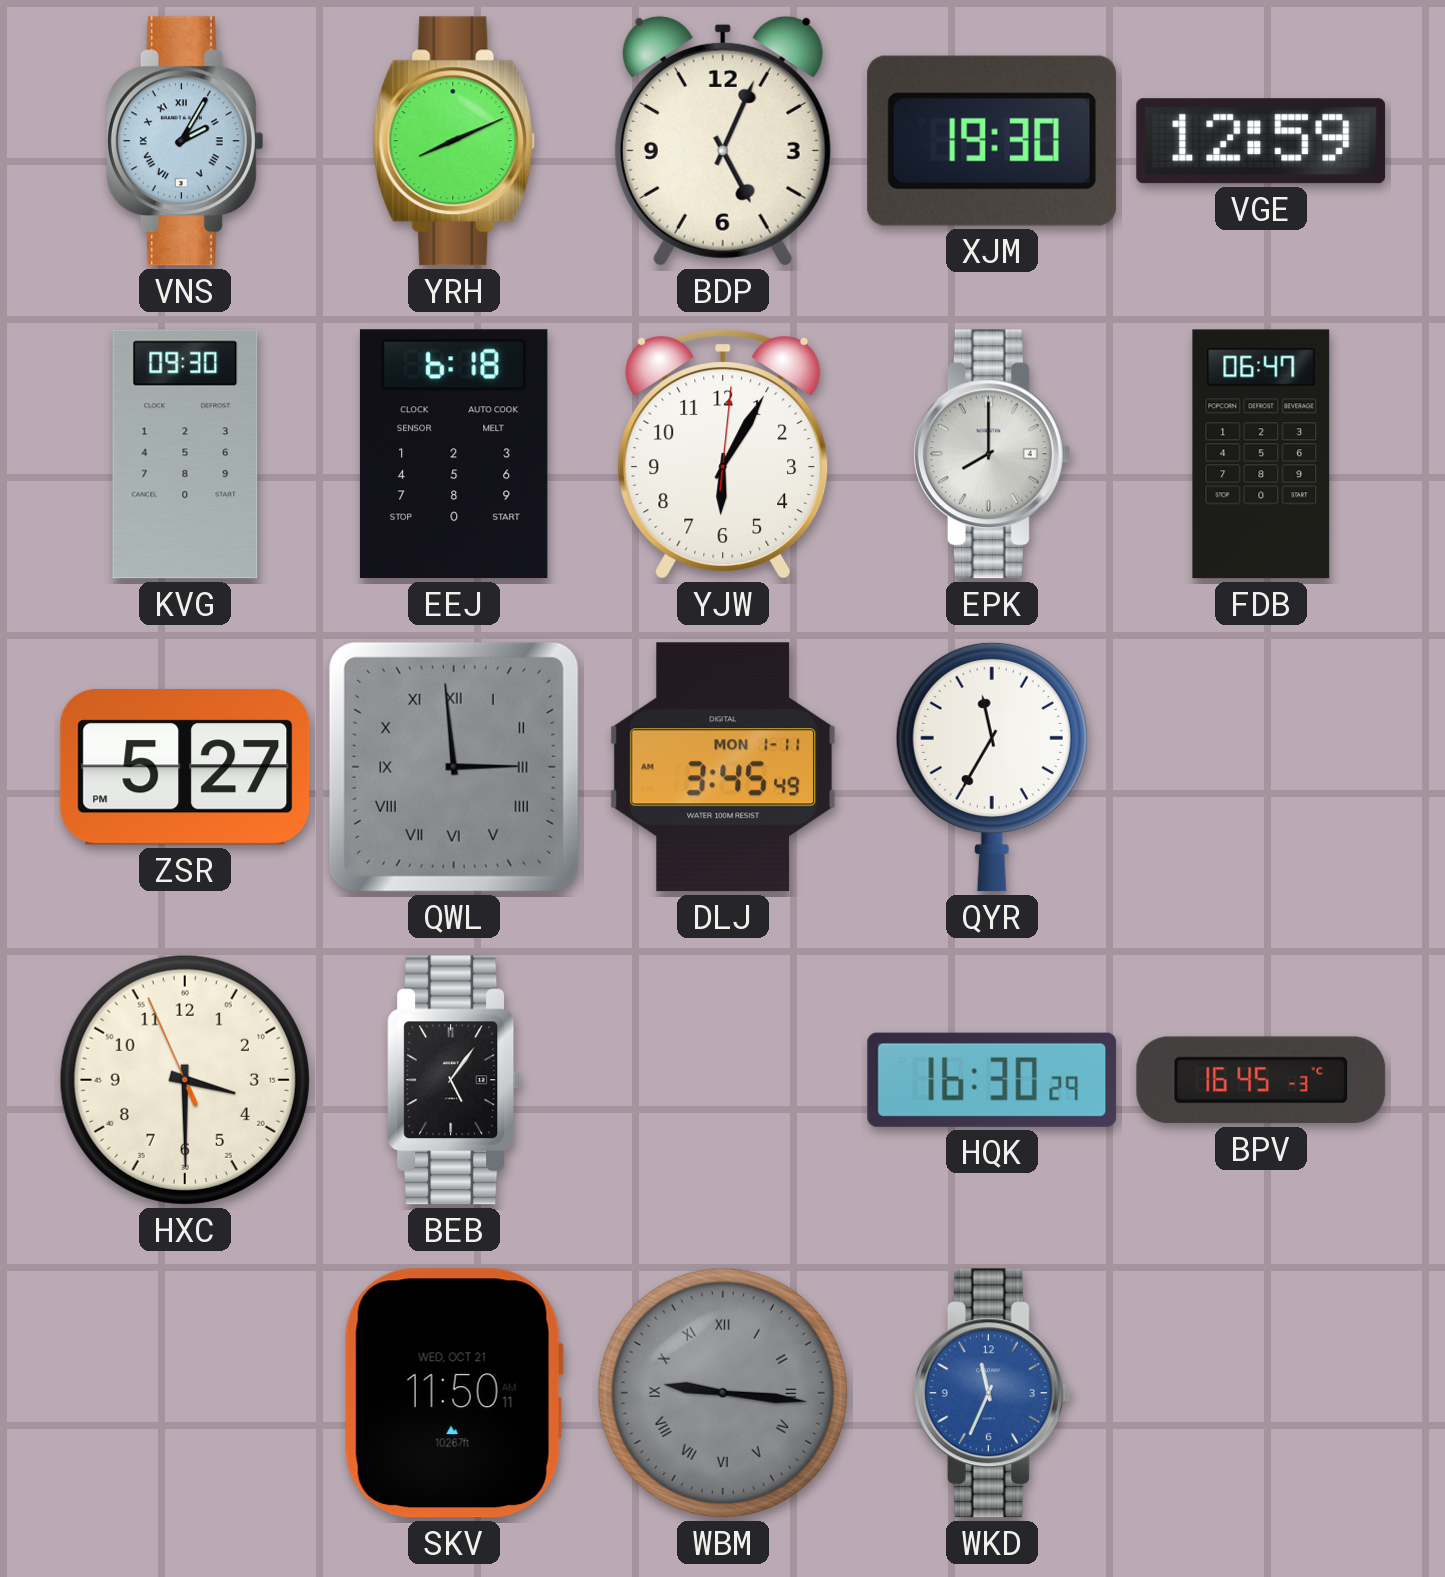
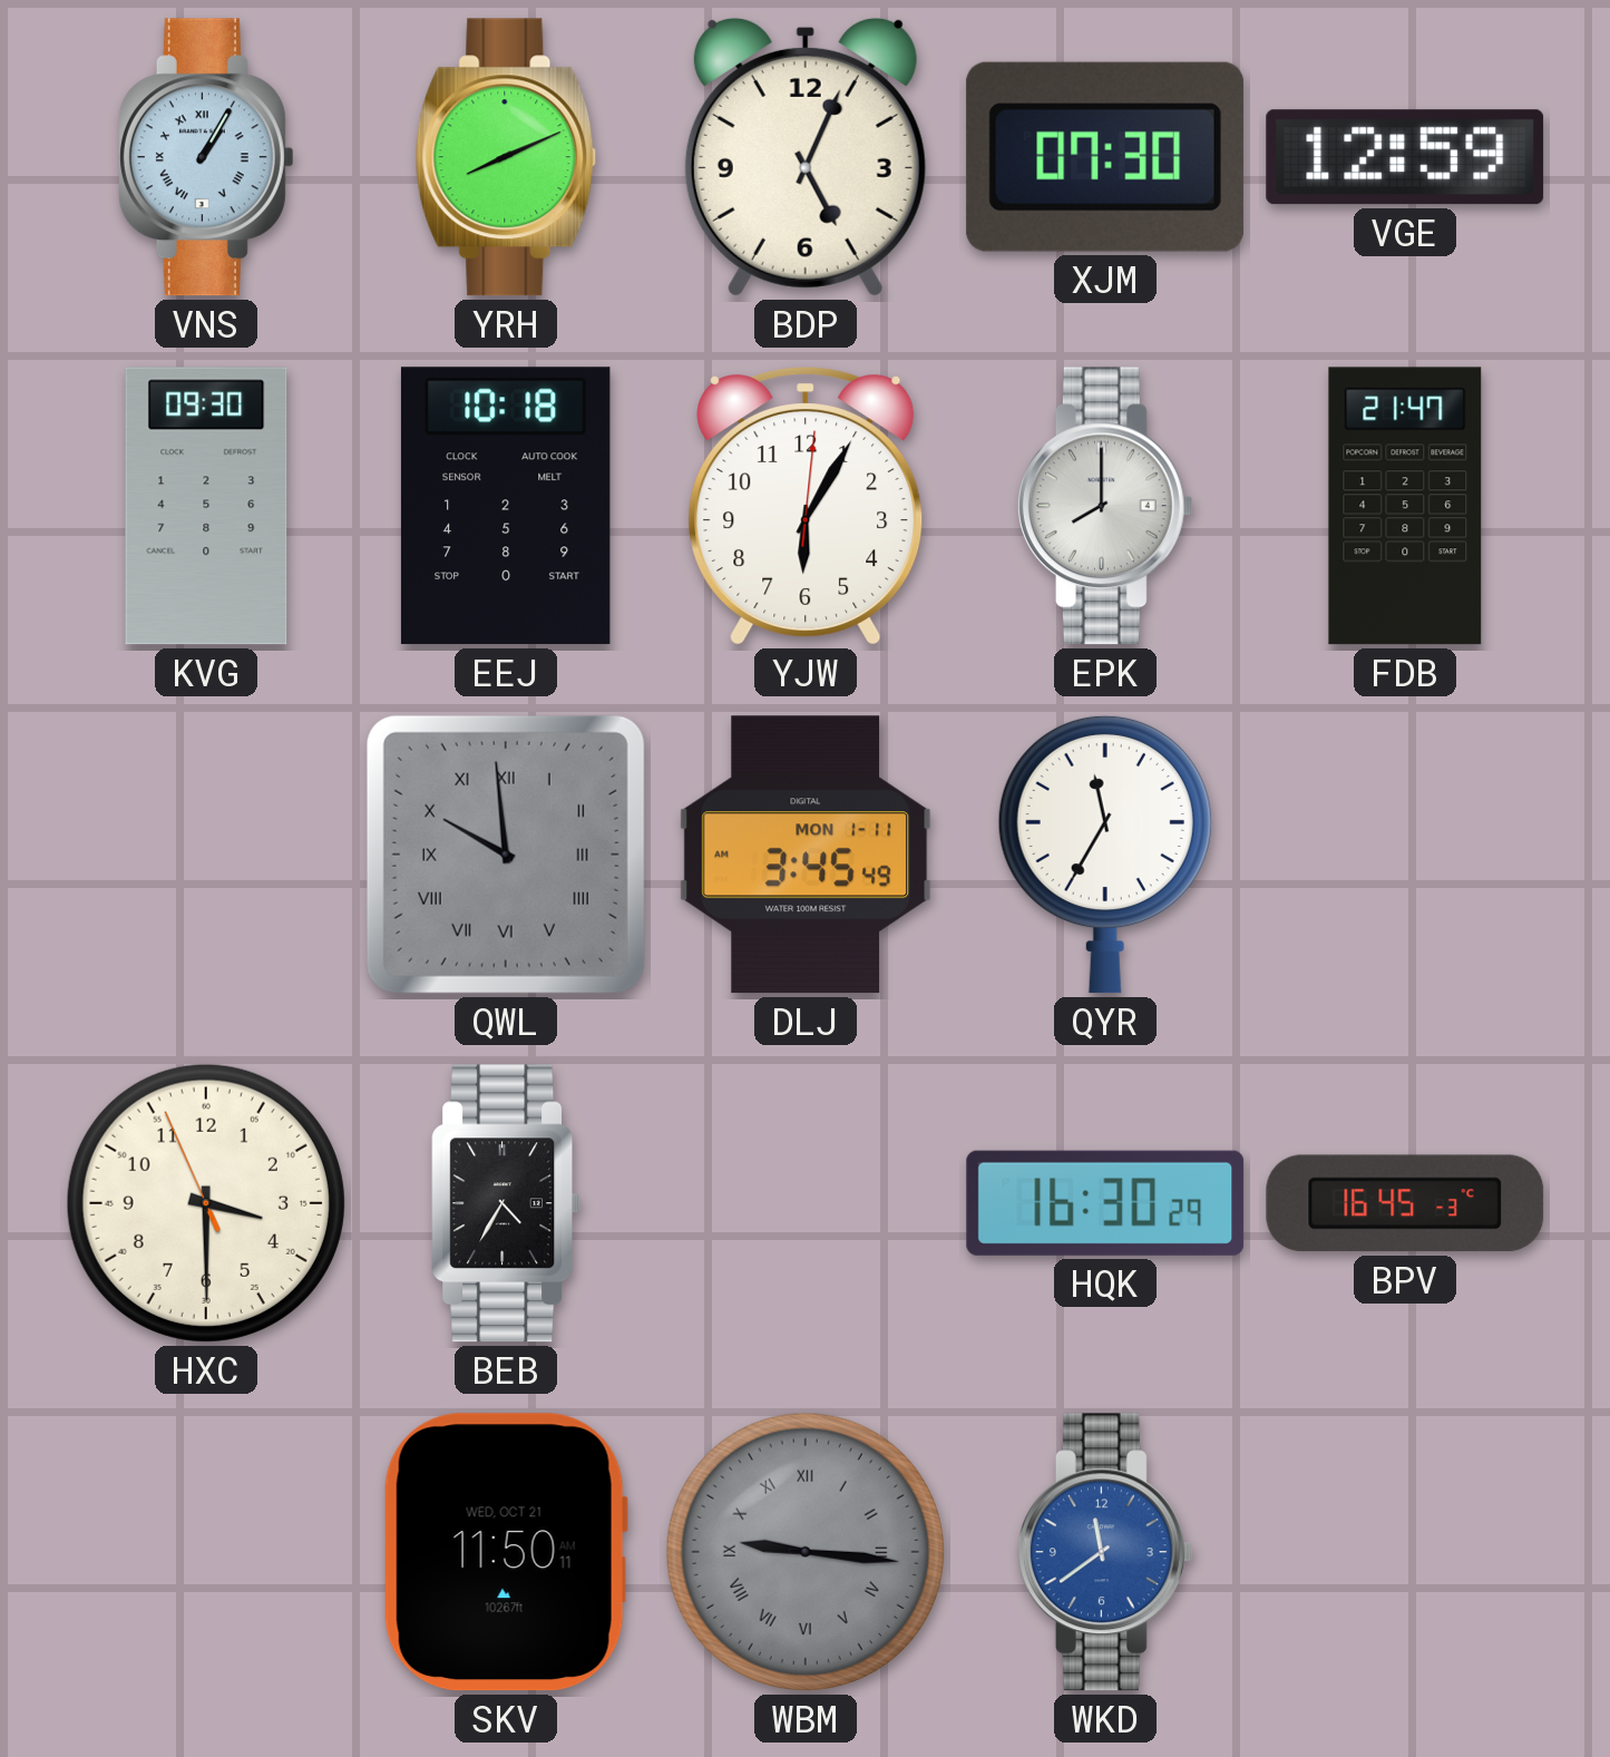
VNS: 2:05 -> 1:05 (206, 157)
XJM: 19:30 -> 07:30 (1105, 157)
EEJ: 6:18 -> 10:18 (506, 506)
FDB: 06:47 -> 21:47 (1405, 506)
ZSR: 5:27 -> none (185, 767)
QWL: 2:59 -> 9:59 (506, 855)
BEB: 5:06 -> 4:35 (507, 1203)
WKD: 11:34 -> 11:39 (1105, 1552)
